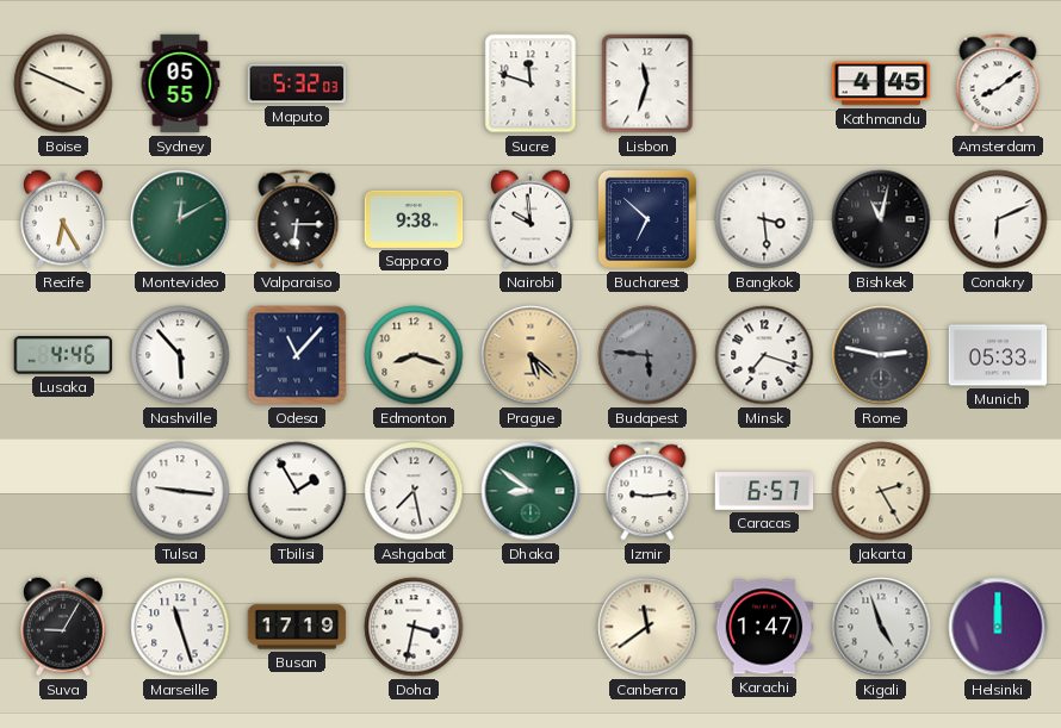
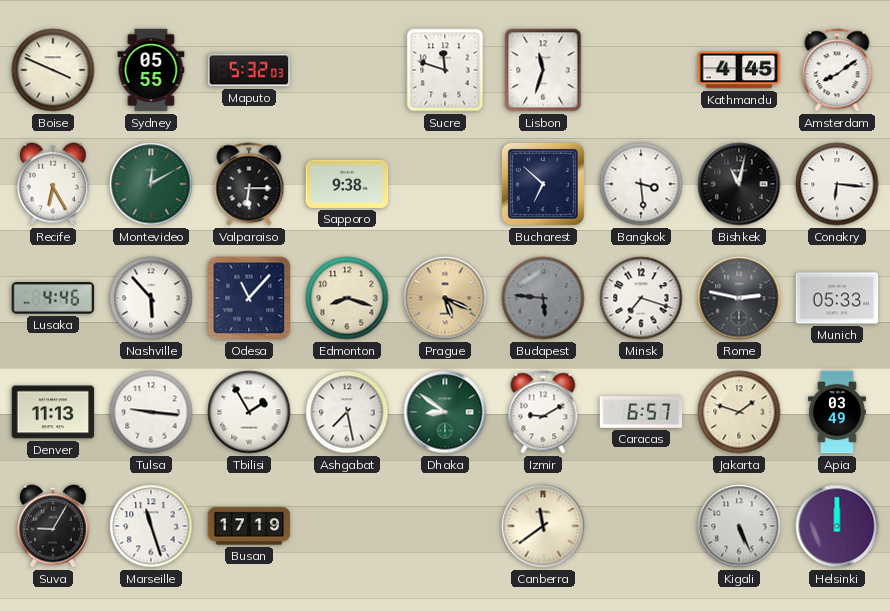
Nairobi: 9:59 -> none (530, 219)
Conakry: 6:11 -> 6:16 (837, 184)
Prague: 5:22 -> 5:19 (445, 298)
Denver: none -> 11:13 (53, 412)
Izmir: 9:14 -> 9:10 (543, 412)
Jakarta: 2:25 -> 1:48 (739, 412)
Apia: none -> 03:49 (837, 412)
Doha: 3:32 -> none (414, 627)
Karachi: 1:47 -> none (764, 627)
Kigali: 4:57 -> 5:26 (739, 526)
